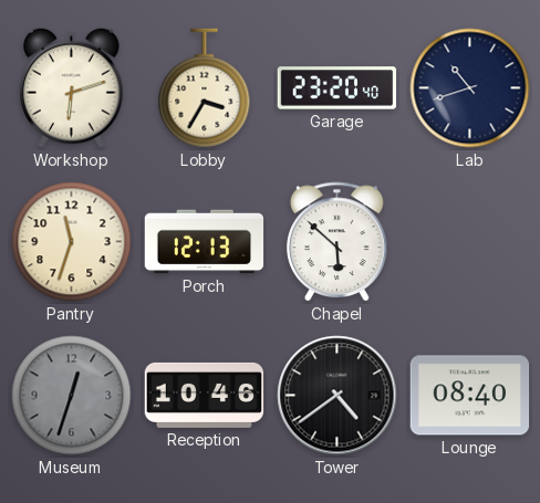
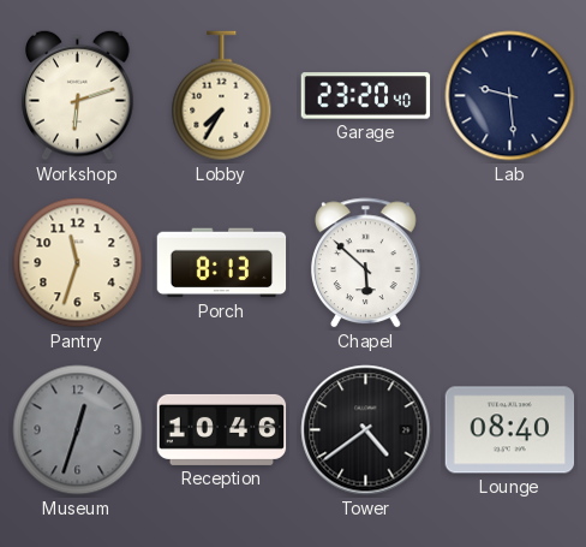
Lobby: 3:35 -> 7:35 (222, 96)
Lab: 10:42 -> 9:29 (510, 96)
Porch: 12:13 -> 8:13 (222, 263)
